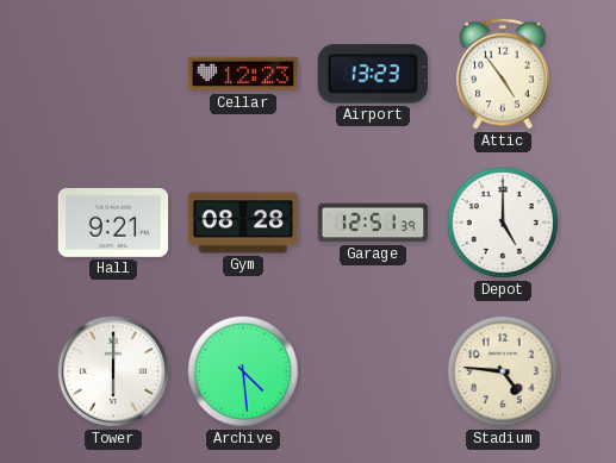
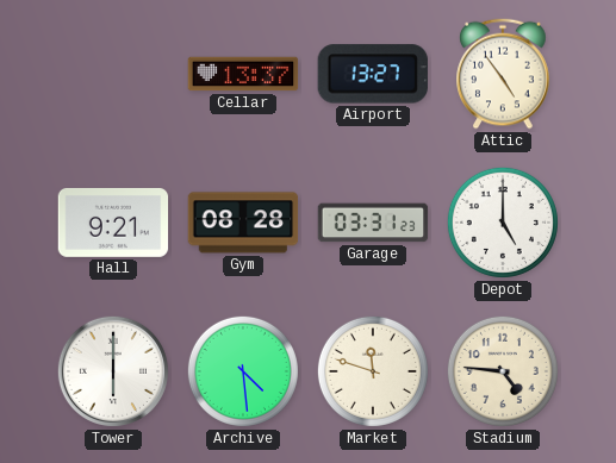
Cellar: 12:23 -> 13:37 (243, 74)
Airport: 13:23 -> 13:27 (373, 74)
Garage: 12:51 -> 03:31 (373, 223)
Market: none -> 11:48 (373, 371)
